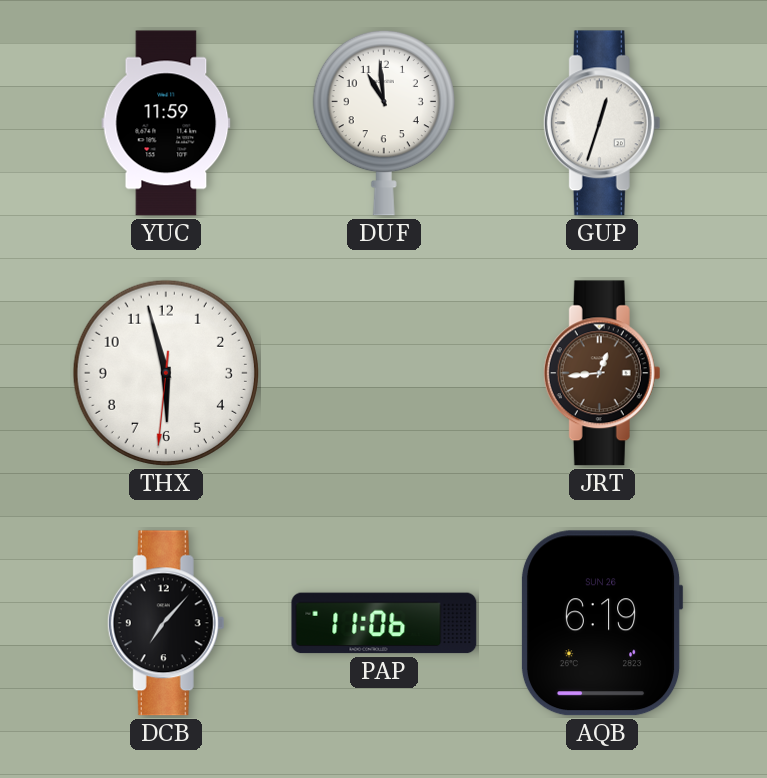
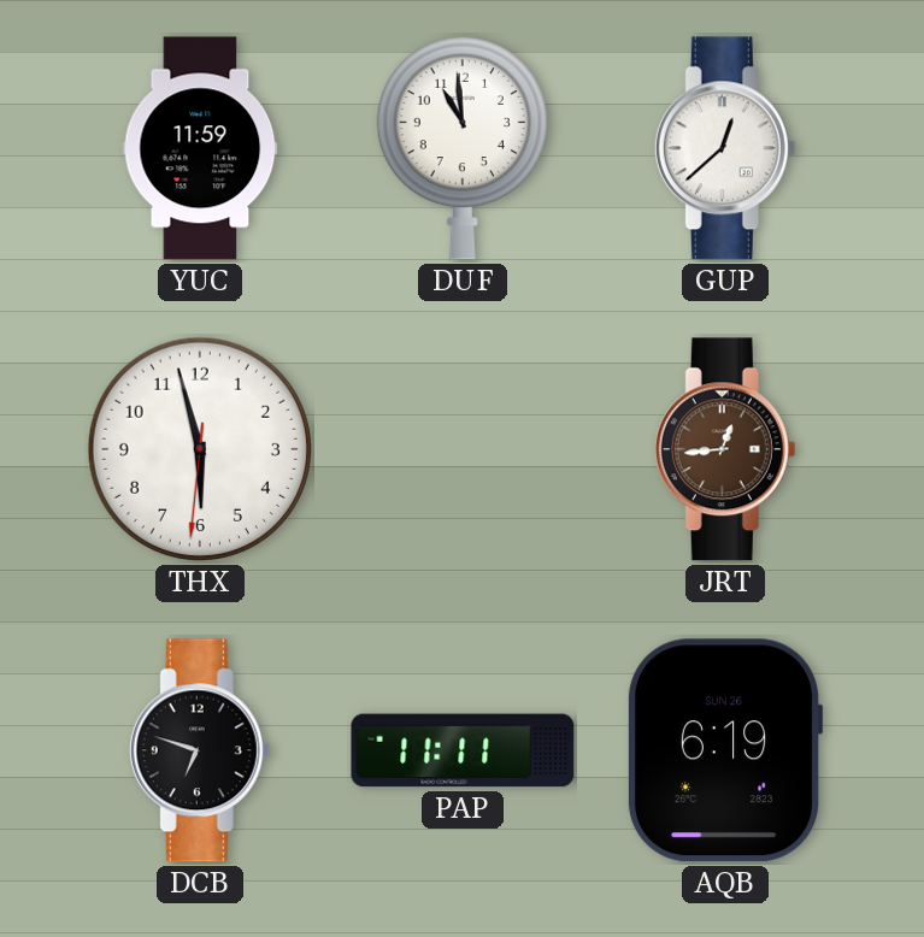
GUP: 12:33 -> 12:38 (725, 148)
DCB: 7:07 -> 6:48 (200, 750)
PAP: 11:06 -> 11:11 (463, 750)
